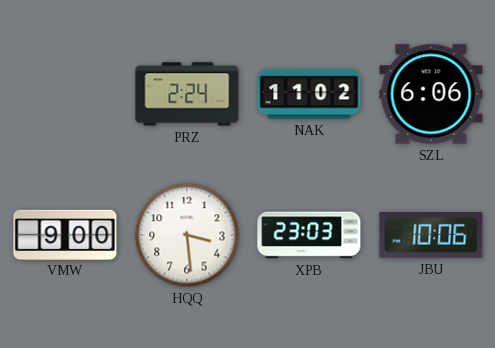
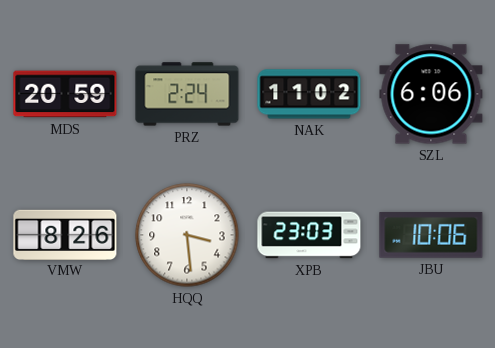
MDS: none -> 20:59 (65, 94)
VMW: 9:00 -> 8:26 (65, 234)
